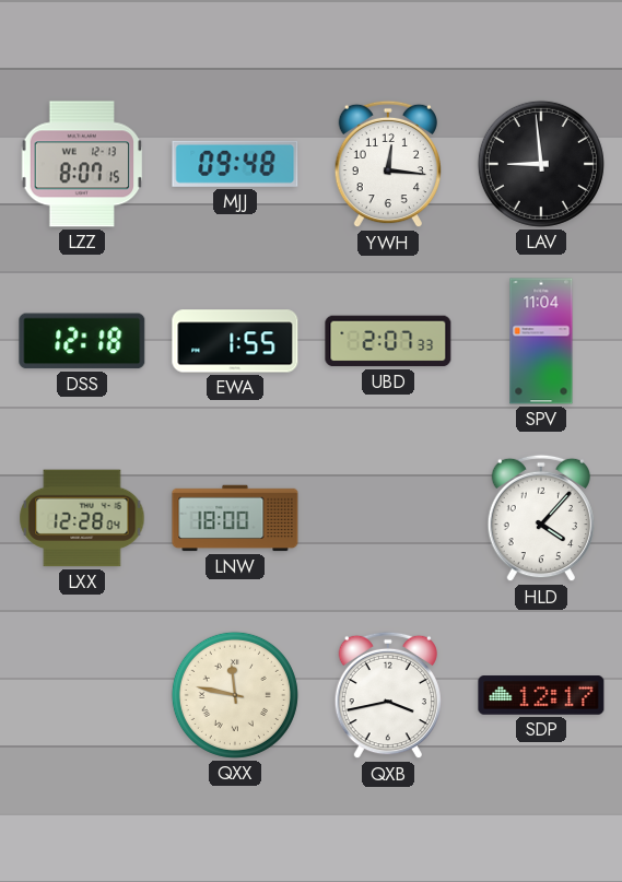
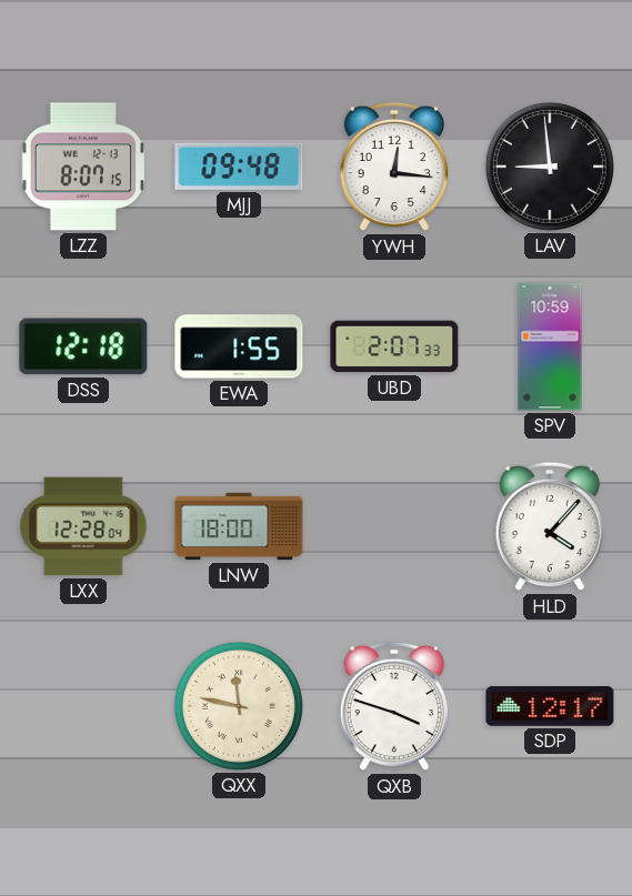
SPV: 11:04 -> 10:59 (550, 346)
QXB: 3:43 -> 3:48 (393, 706)
